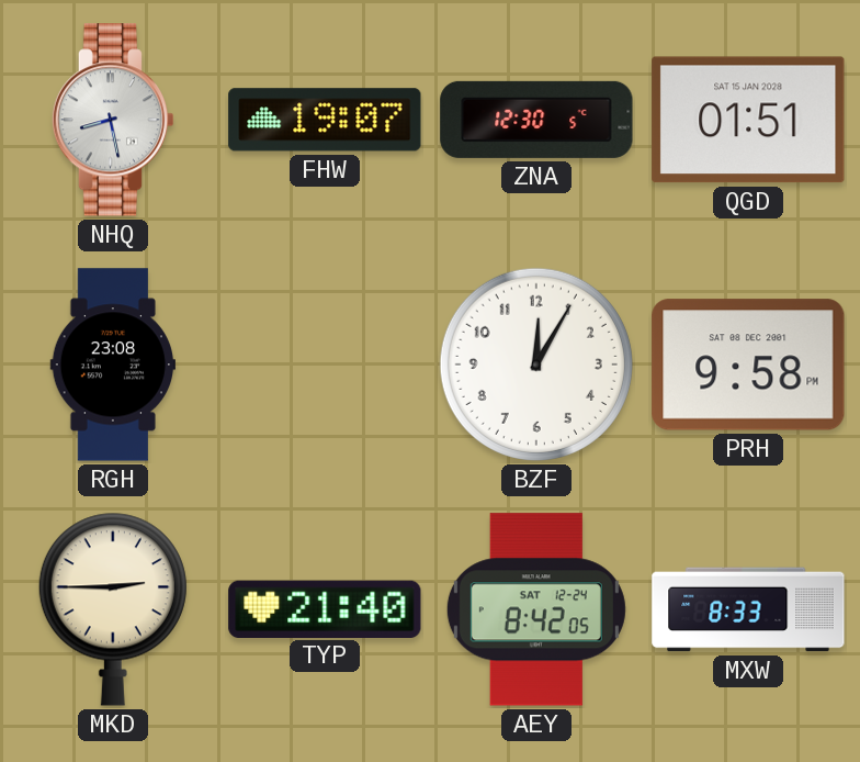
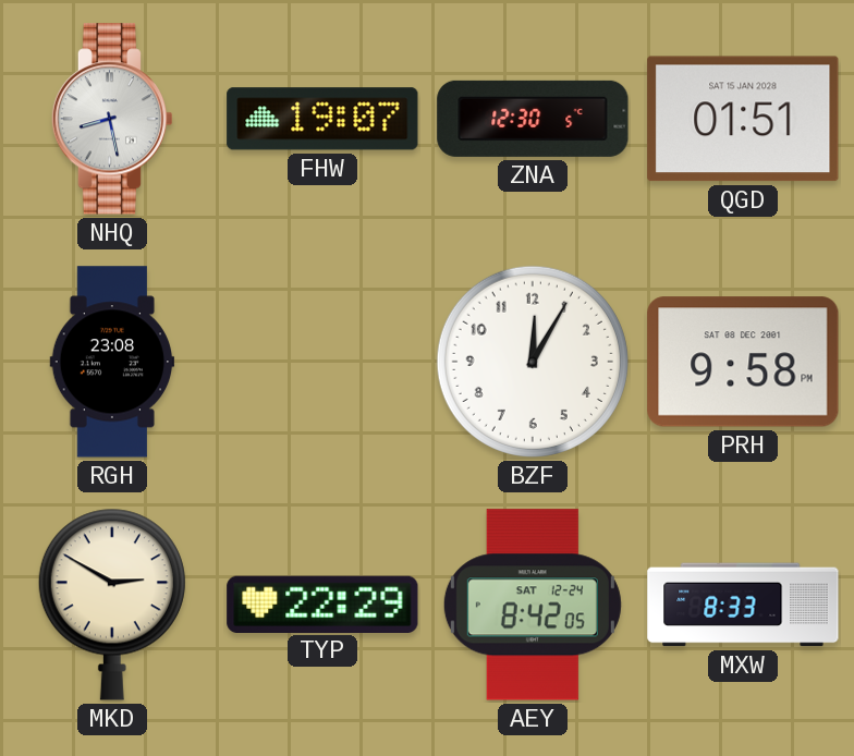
MKD: 2:45 -> 2:50 (112, 605)
TYP: 21:40 -> 22:29 (322, 603)
